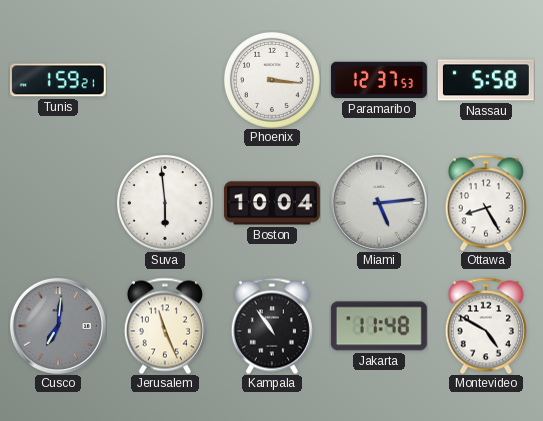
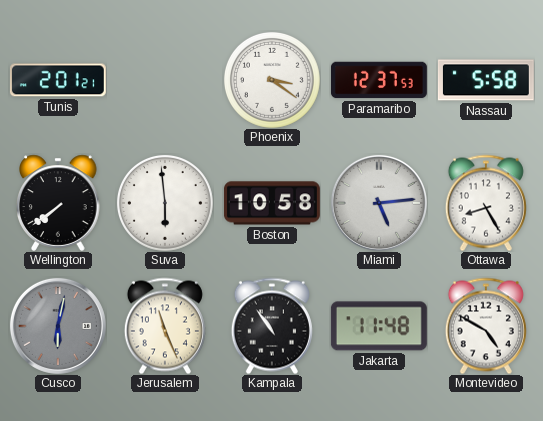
Tunis: 1:59 -> 2:01 (58, 80)
Phoenix: 3:16 -> 3:21 (272, 80)
Wellington: none -> 7:39 (58, 203)
Boston: 10:04 -> 10:58 (272, 203)
Cusco: 7:01 -> 6:02 (58, 326)
